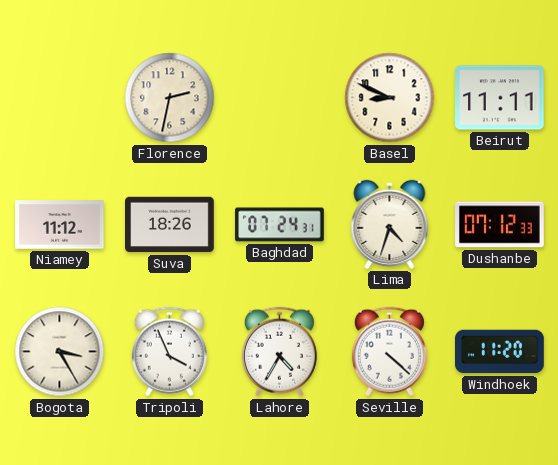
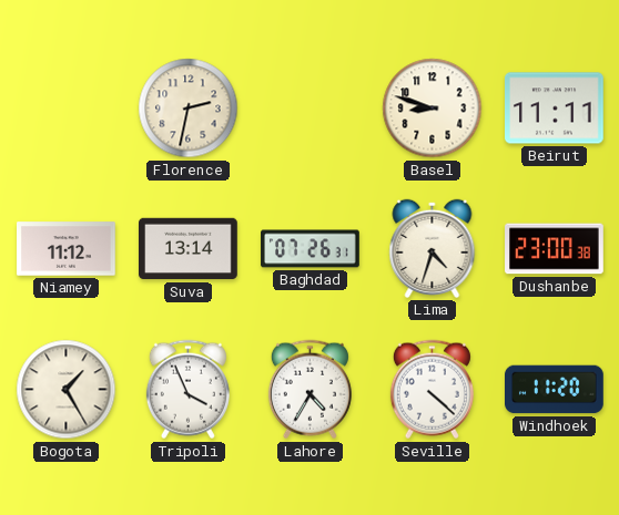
Basel: 8:49 -> 8:48 (433, 109)
Suva: 18:26 -> 13:14 (189, 249)
Baghdad: 07:24 -> 07:26 (311, 249)
Dushanbe: 07:12 -> 23:00 (555, 249)
Bogota: 3:25 -> 1:25 (67, 390)
